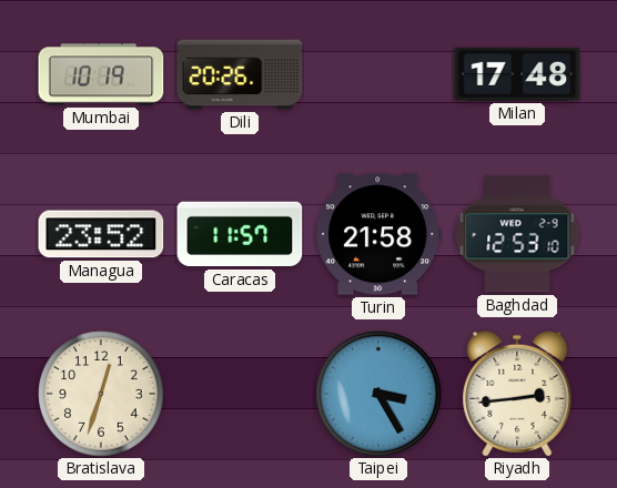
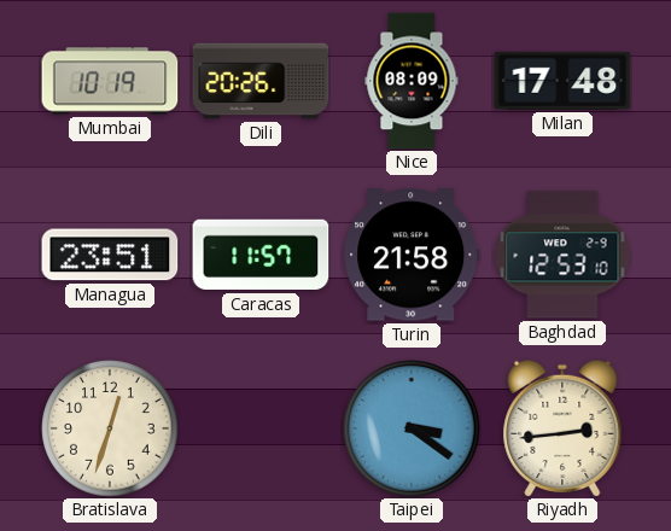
Nice: none -> 08:09 (412, 81)
Managua: 23:52 -> 23:51 (110, 255)
Taipei: 3:25 -> 3:21 (412, 428)
